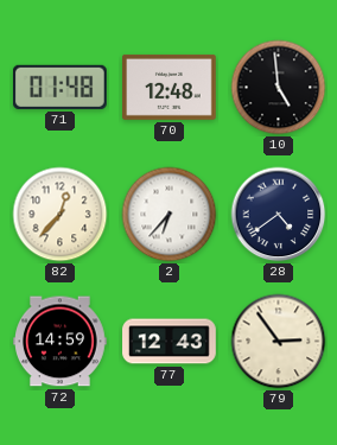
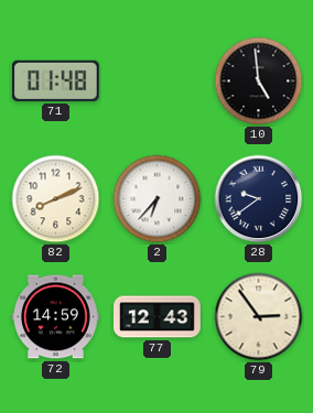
70: 12:48 -> none (170, 87)
82: 12:37 -> 8:11 (56, 199)
28: 4:39 -> 9:39 (259, 199)
